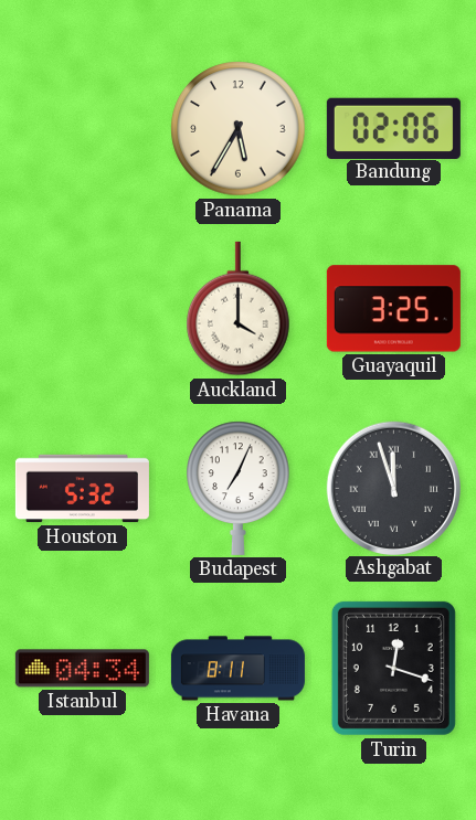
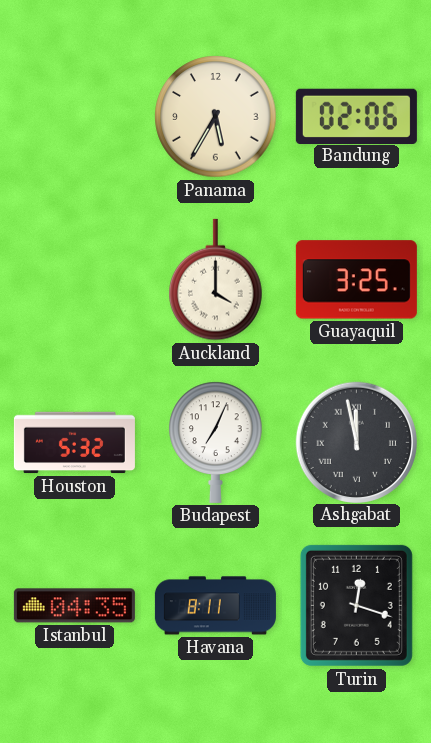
Ashgabat: 11:57 -> 11:58 (356, 442)
Istanbul: 04:34 -> 04:35 (74, 606)
